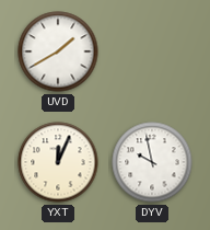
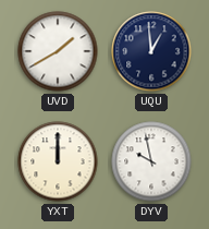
UQU: none -> 12:59 (151, 51)
YXT: 12:04 -> 12:00 (58, 161)
